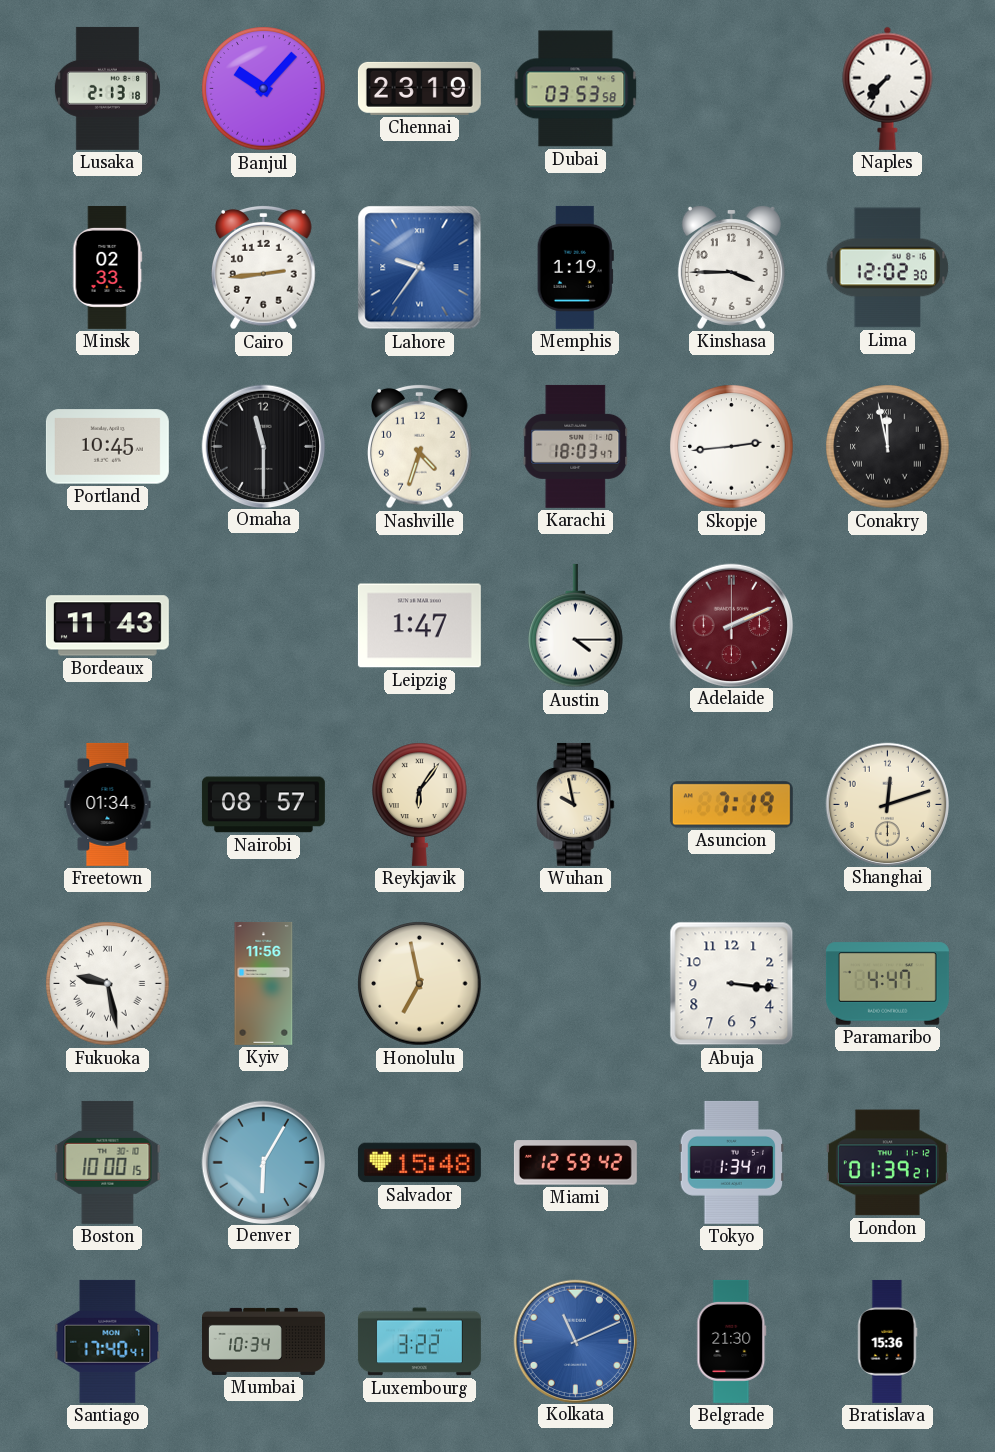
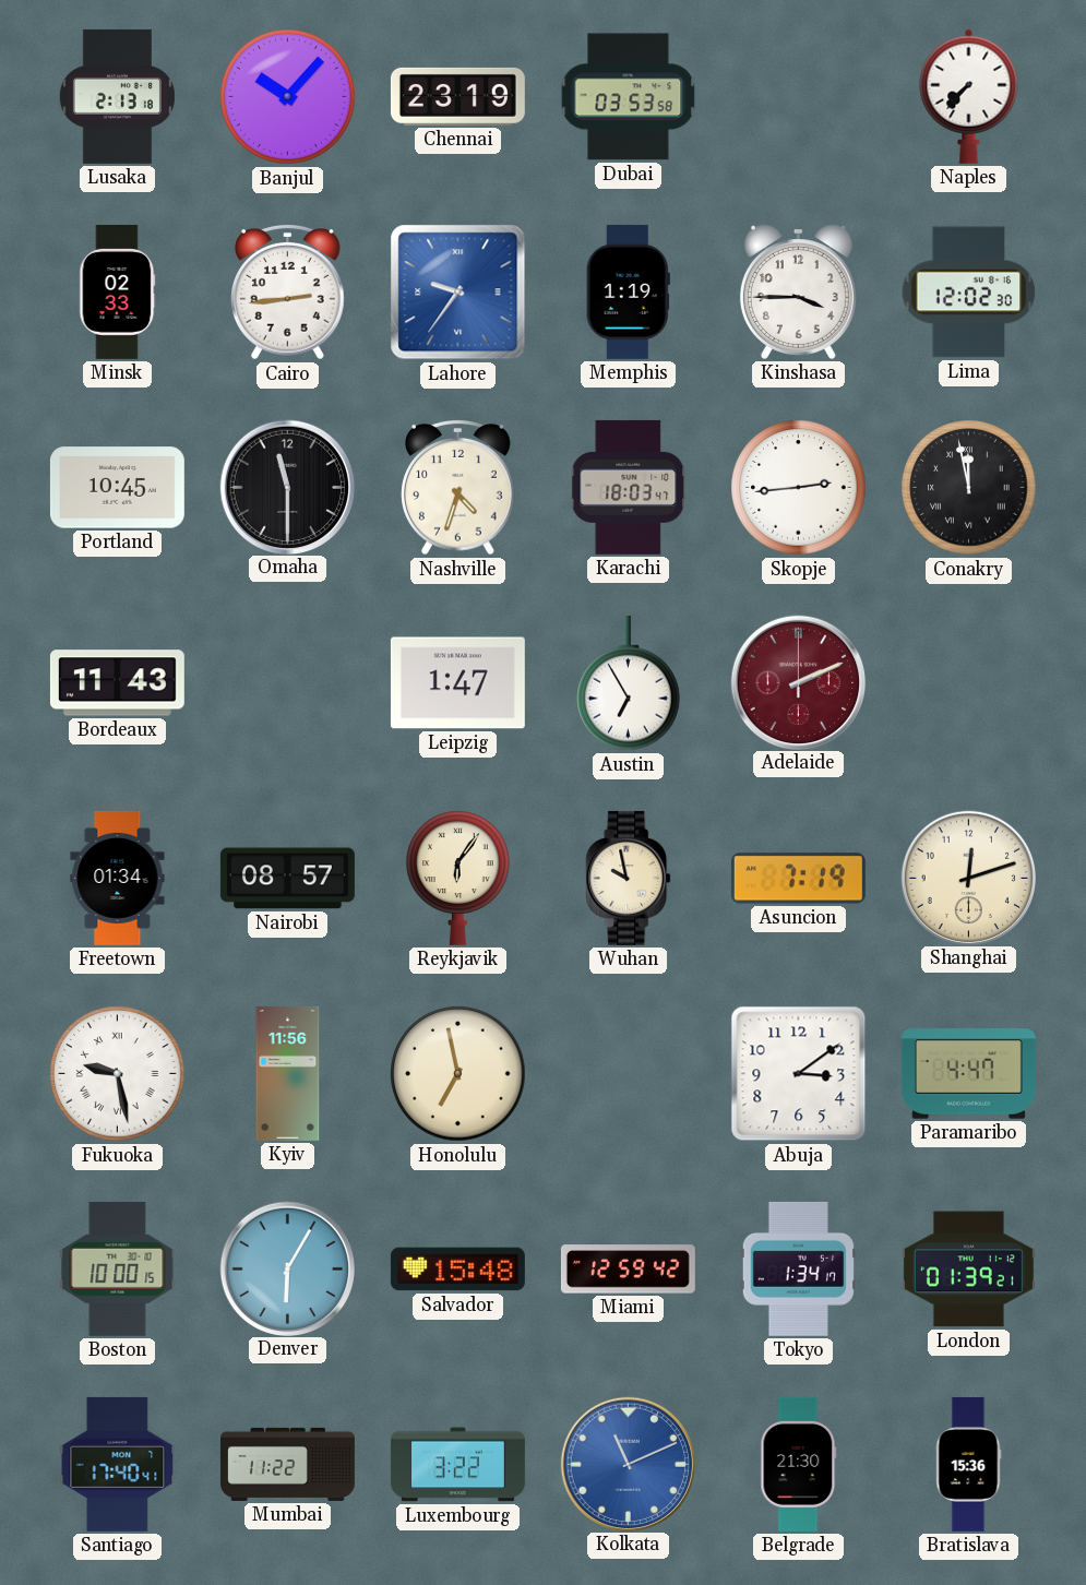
Austin: 4:15 -> 6:55 (629, 683)
Abuja: 3:16 -> 3:09 (799, 1074)
Mumbai: 10:34 -> 11:22 (288, 1464)
